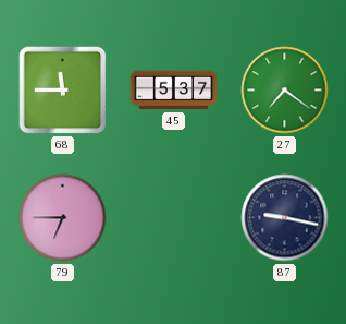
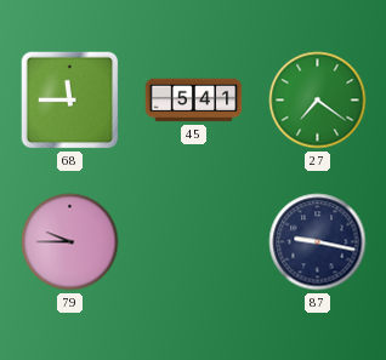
45: 5:37 -> 5:41 (194, 101)
79: 6:45 -> 9:45 (70, 242)
